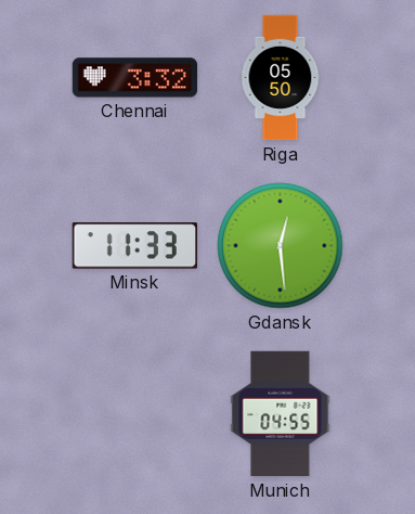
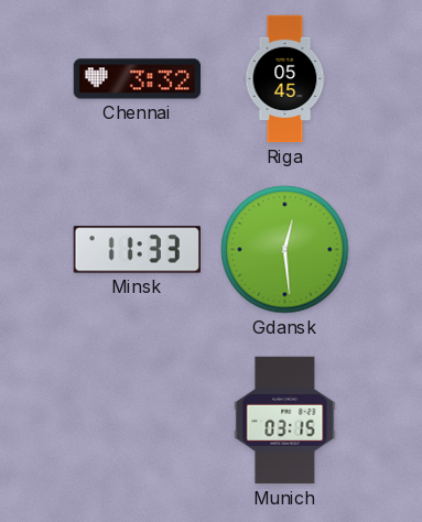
Riga: 05:50 -> 05:45 (285, 79)
Munich: 04:55 -> 03:15 (285, 421)
